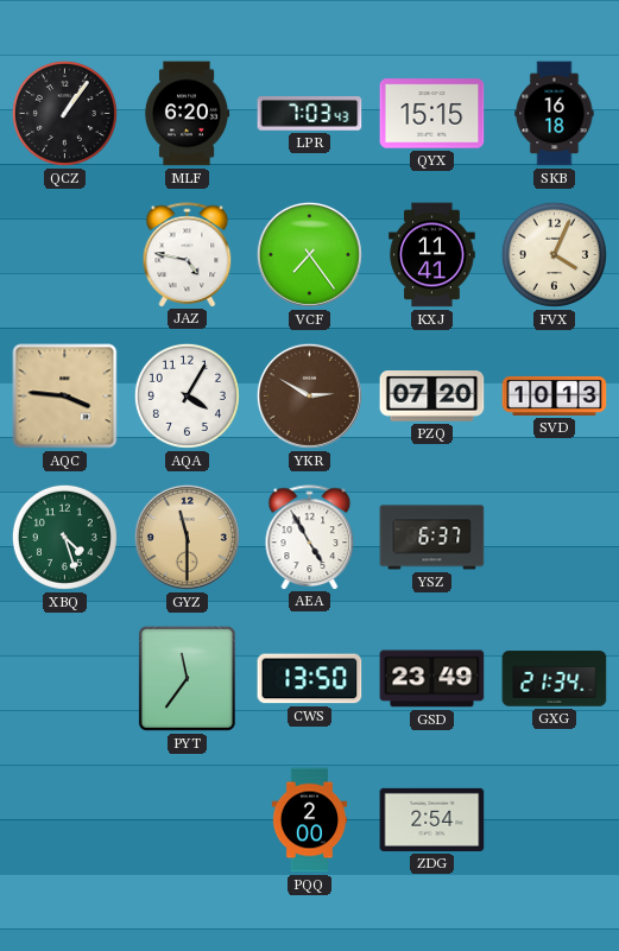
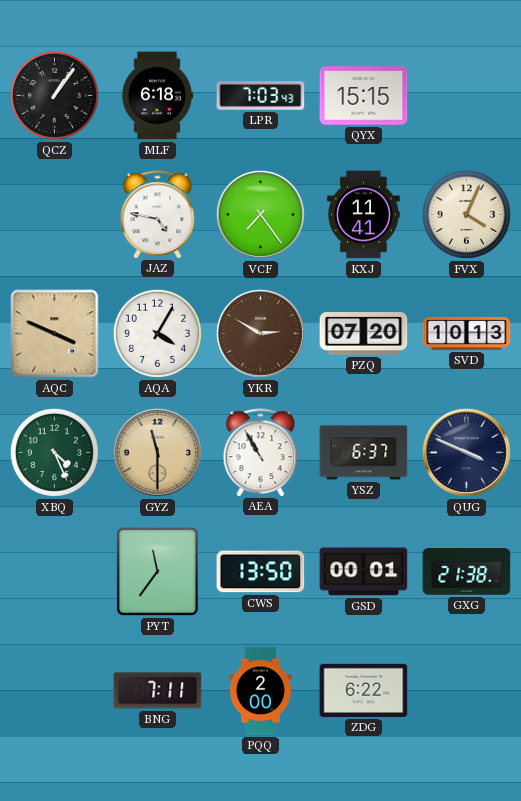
MLF: 6:20 -> 6:18 (157, 96)
SKB: 16:18 -> none (555, 114)
AQC: 3:46 -> 3:49 (55, 334)
XBQ: 4:27 -> 4:26 (54, 452)
AEA: 4:55 -> 10:55 (261, 452)
QUG: none -> 3:49 (466, 452)
GSD: 23:49 -> 00:01 (364, 572)
GXG: 21:34 -> 21:38 (467, 572)
BNG: none -> 7:11 (158, 691)
ZDG: 2:54 -> 6:22 (364, 690)
